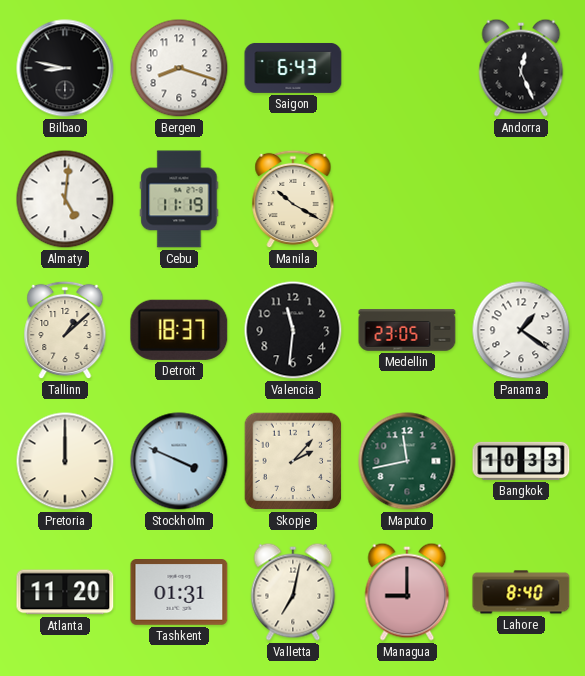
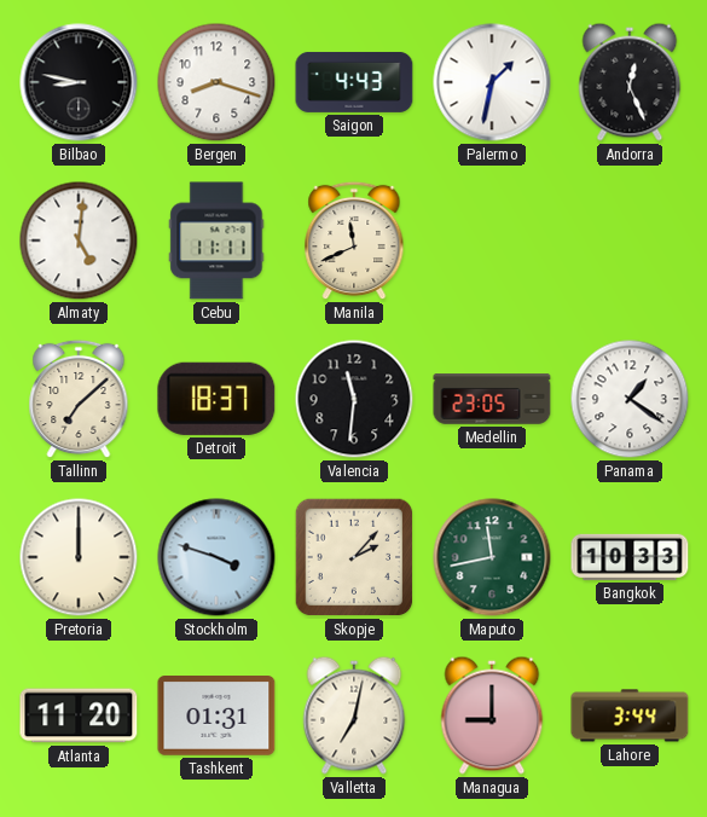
Saigon: 6:43 -> 4:43 (354, 82)
Palermo: none -> 1:32 (492, 82)
Cebu: 11:19 -> 11:11 (216, 241)
Manila: 10:20 -> 11:41 (354, 241)
Tallinn: 1:08 -> 7:08 (79, 399)
Stockholm: 3:49 -> 3:48 (216, 557)
Lahore: 8:40 -> 3:44 (630, 715)
